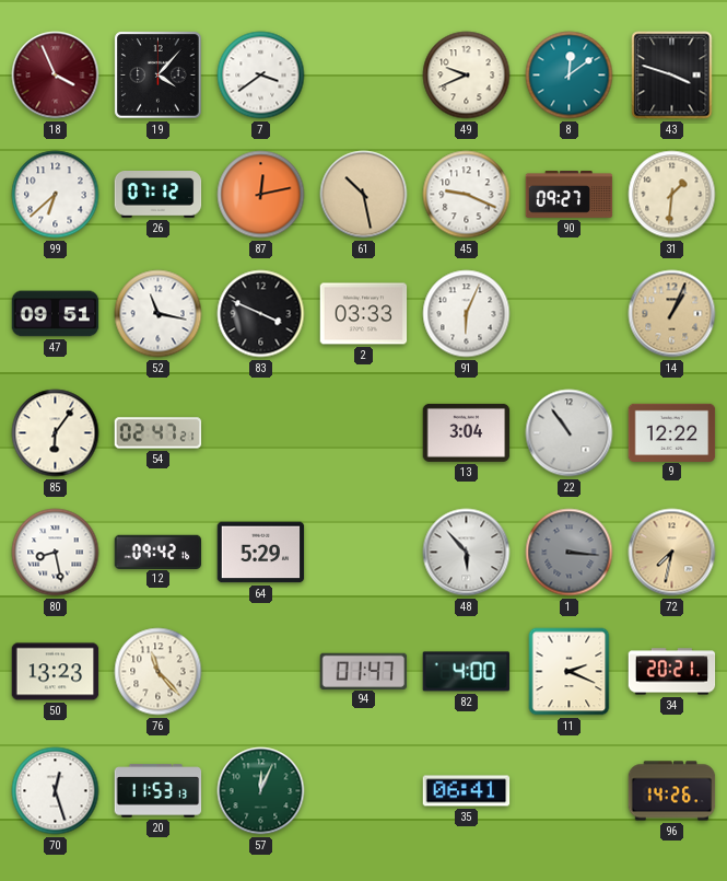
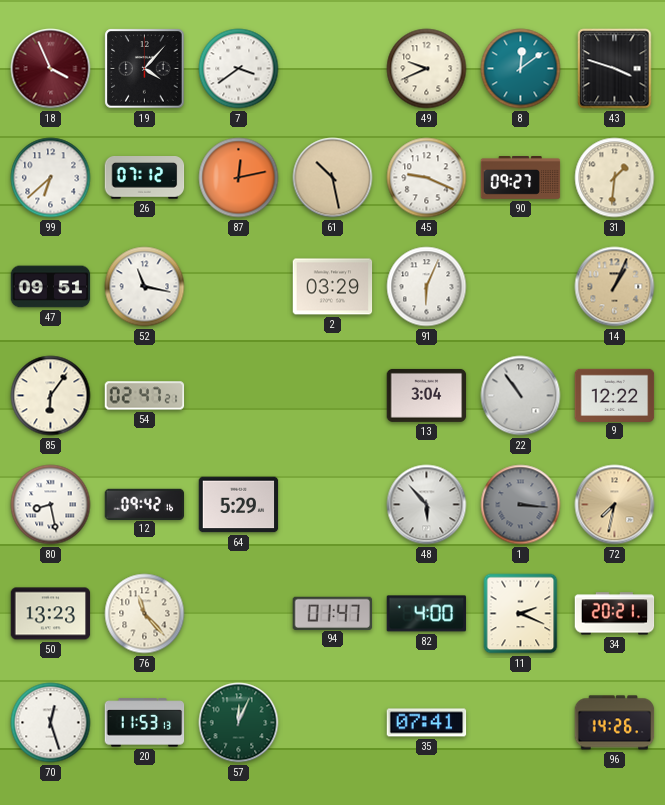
83: 3:49 -> none (261, 314)
2: 03:33 -> 03:29 (333, 287)
35: 06:41 -> 07:41 (427, 723)
